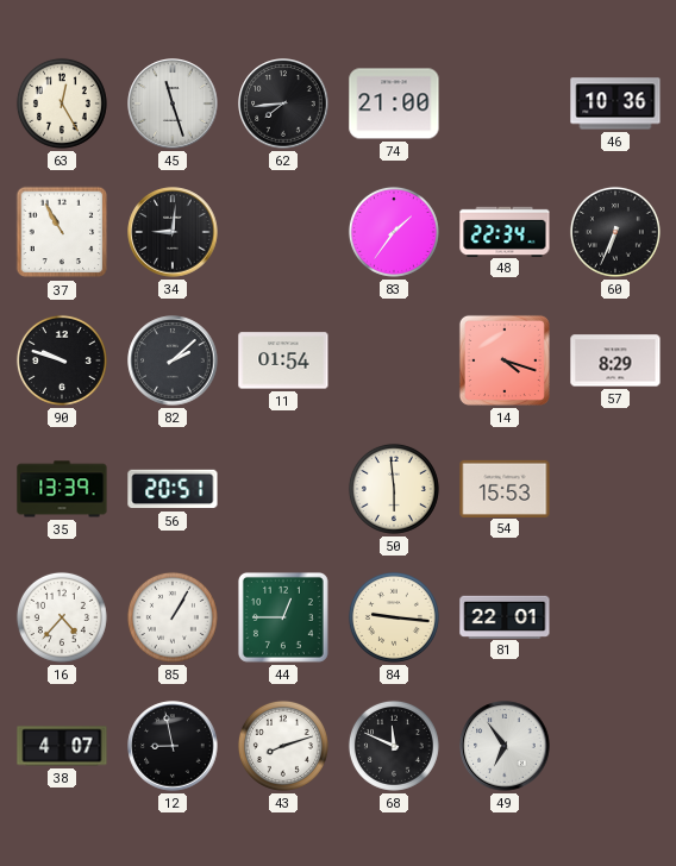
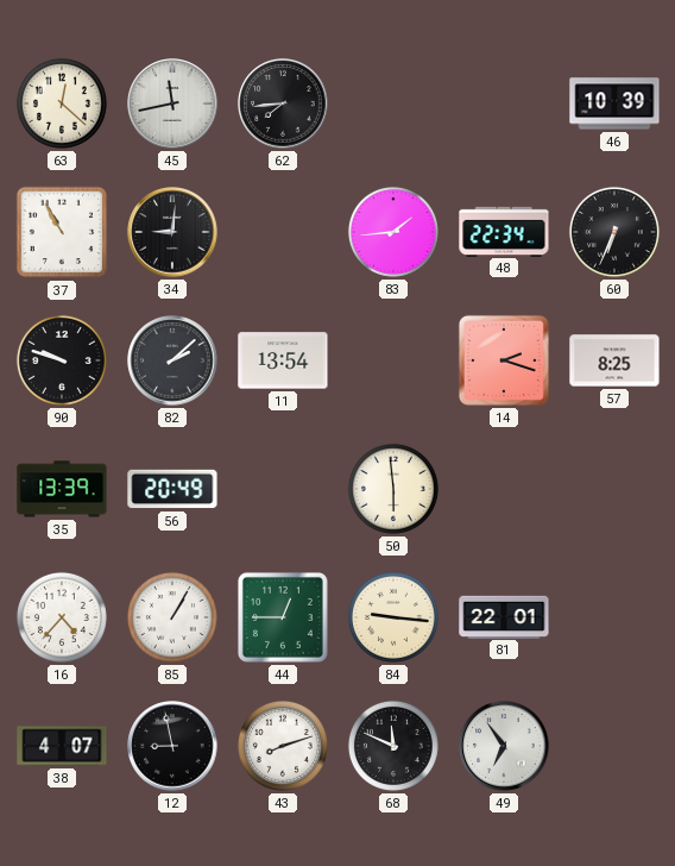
63: 12:25 -> 12:22 (62, 103)
45: 11:27 -> 11:43 (172, 103)
74: 21:00 -> none (394, 103)
46: 10:36 -> 10:39 (614, 103)
83: 1:36 -> 1:44 (393, 232)
11: 01:54 -> 13:54 (283, 360)
14: 4:18 -> 2:18 (504, 360)
57: 8:29 -> 8:25 (614, 360)
56: 20:51 -> 20:49 (172, 489)
54: 15:53 -> none (505, 488)
